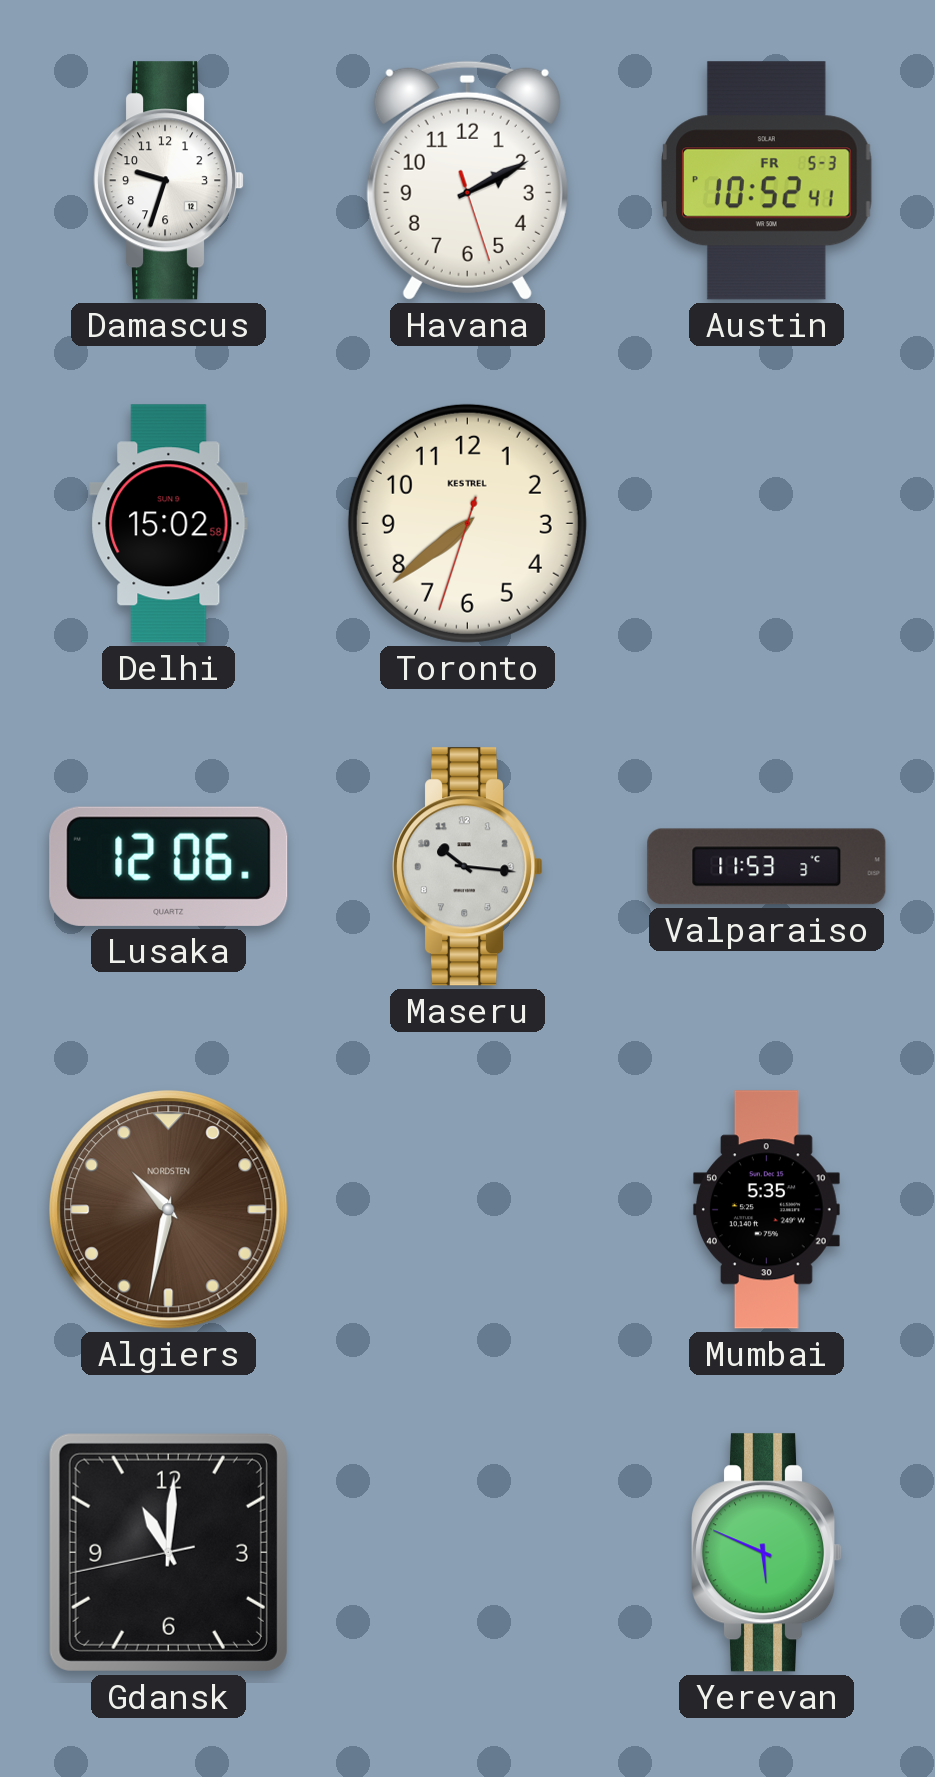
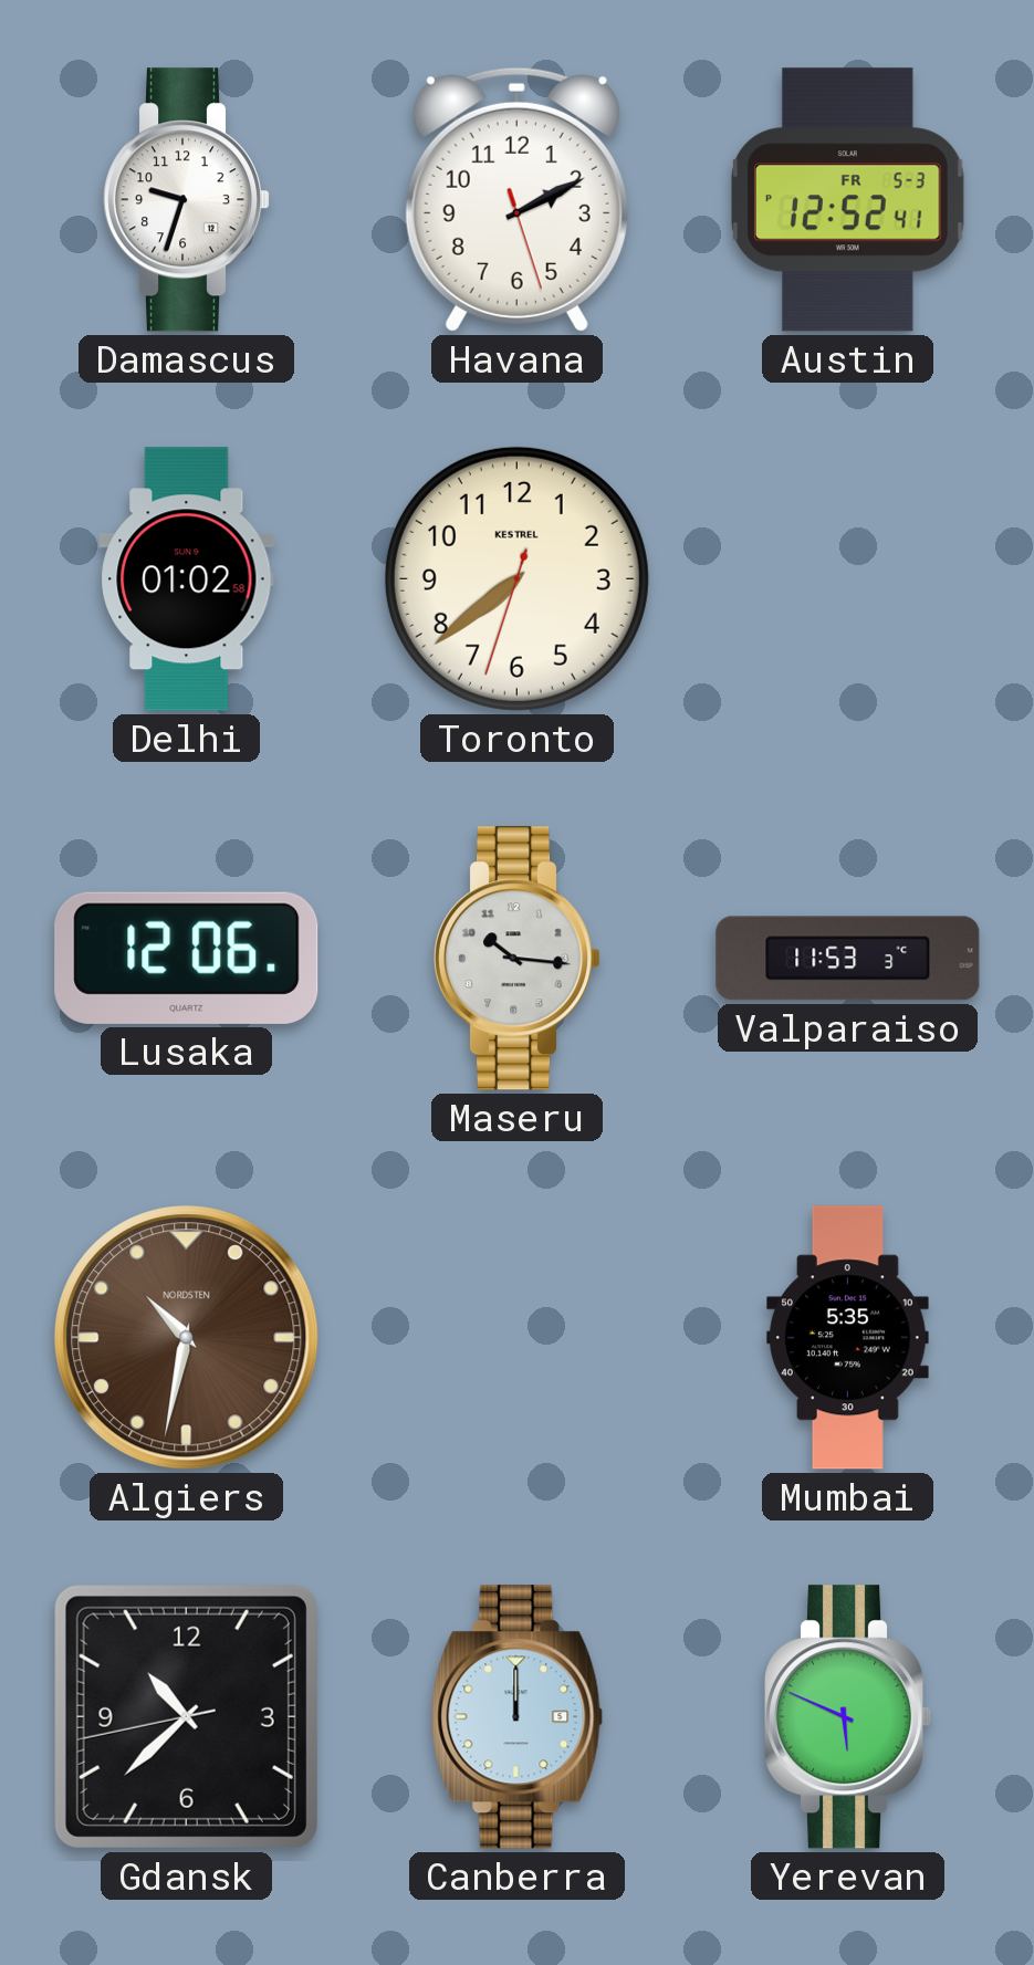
Austin: 10:52 -> 12:52 (848, 200)
Delhi: 15:02 -> 01:02 (187, 579)
Gdansk: 11:00 -> 10:37 (186, 1716)
Canberra: none -> 12:00 (518, 1717)
